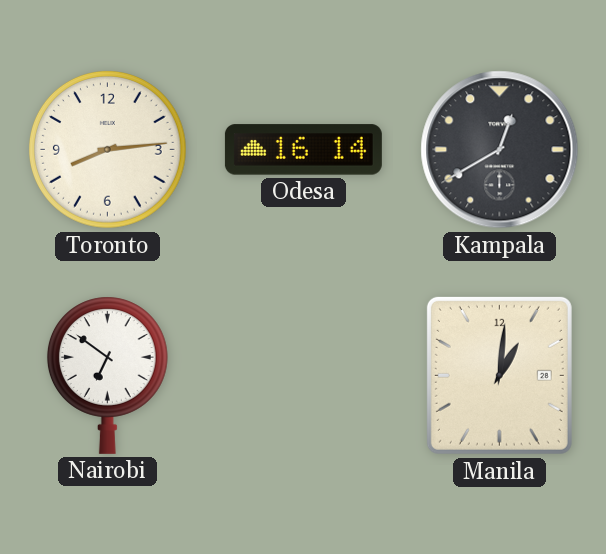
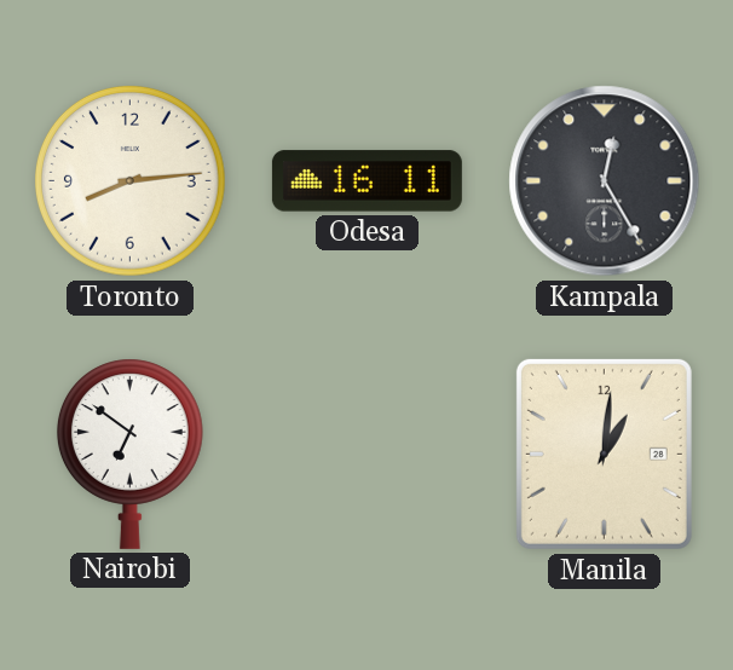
Odesa: 16:14 -> 16:11 (366, 181)
Kampala: 12:40 -> 12:25 (605, 181)
